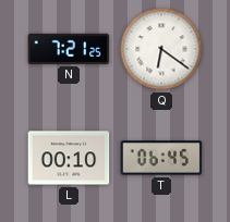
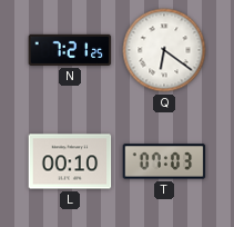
T: 06:45 -> 07:03 (164, 161)
